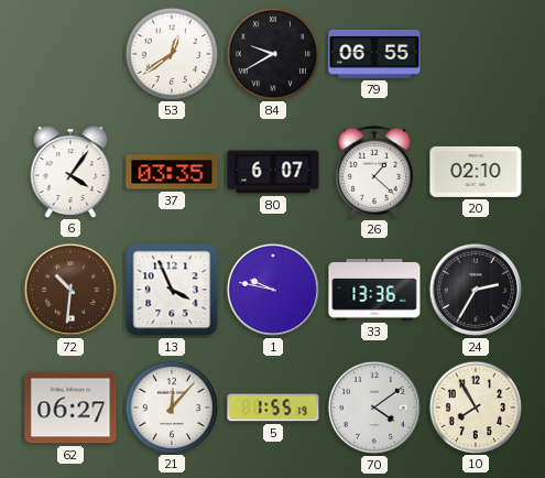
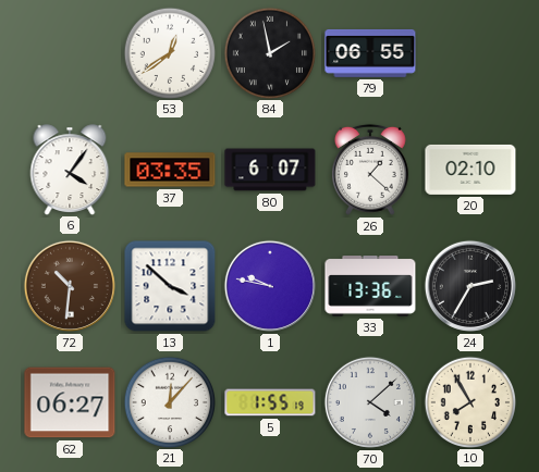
84: 9:40 -> 1:58 (269, 52)
13: 3:56 -> 3:52 (170, 286)
70: 4:09 -> 4:08 (370, 402)
